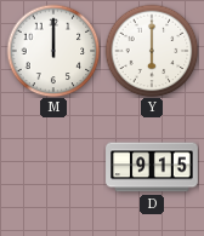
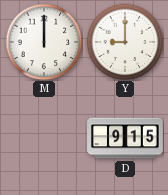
Y: 6:00 -> 9:00 (125, 42)
